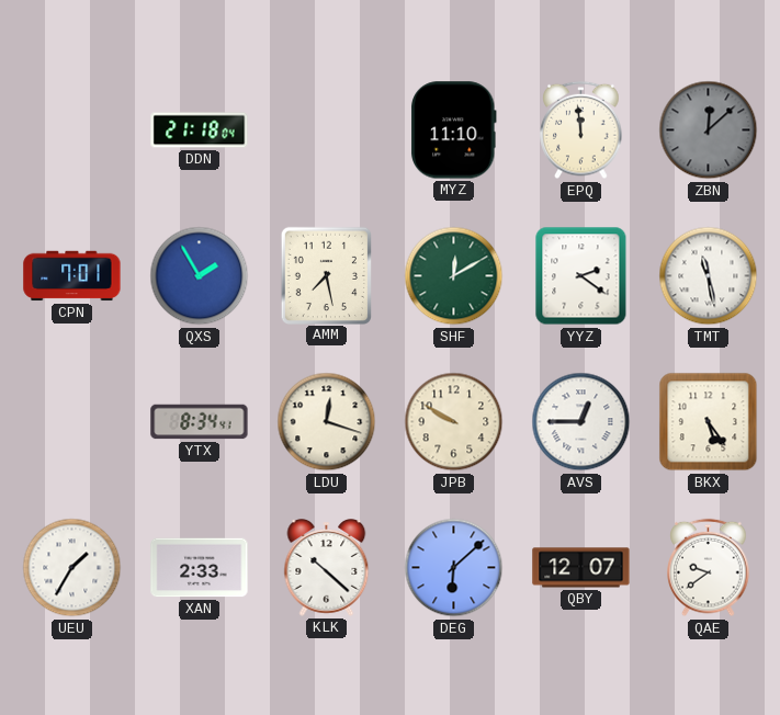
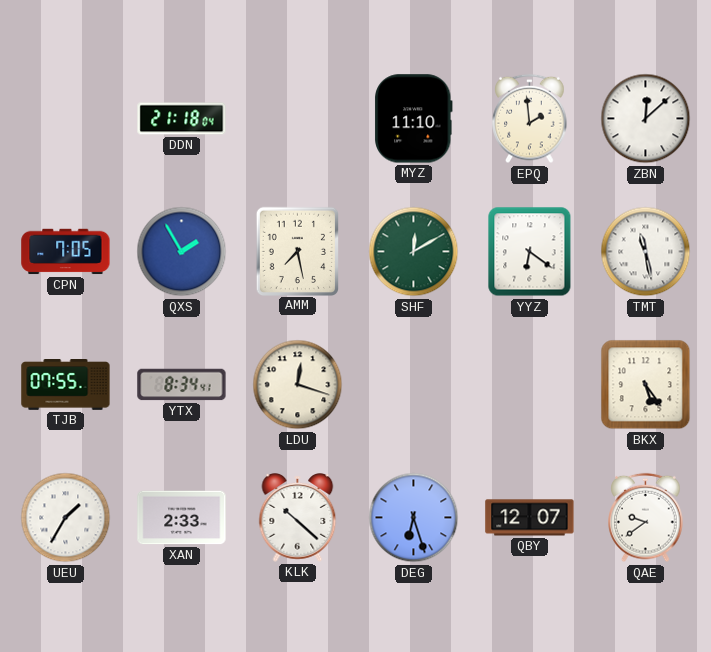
EPQ: 11:59 -> 1:59 (530, 119)
ZBN dial: grey -> white (646, 119)
CPN: 7:01 -> 7:05 (66, 252)
YYZ: 2:21 -> 6:21 (530, 252)
TJB: none -> 07:55 (66, 385)
JPB: 9:50 -> none (454, 422)
AVS: 12:45 -> none (581, 422)
DEG: 6:08 -> 6:27 (414, 518)
